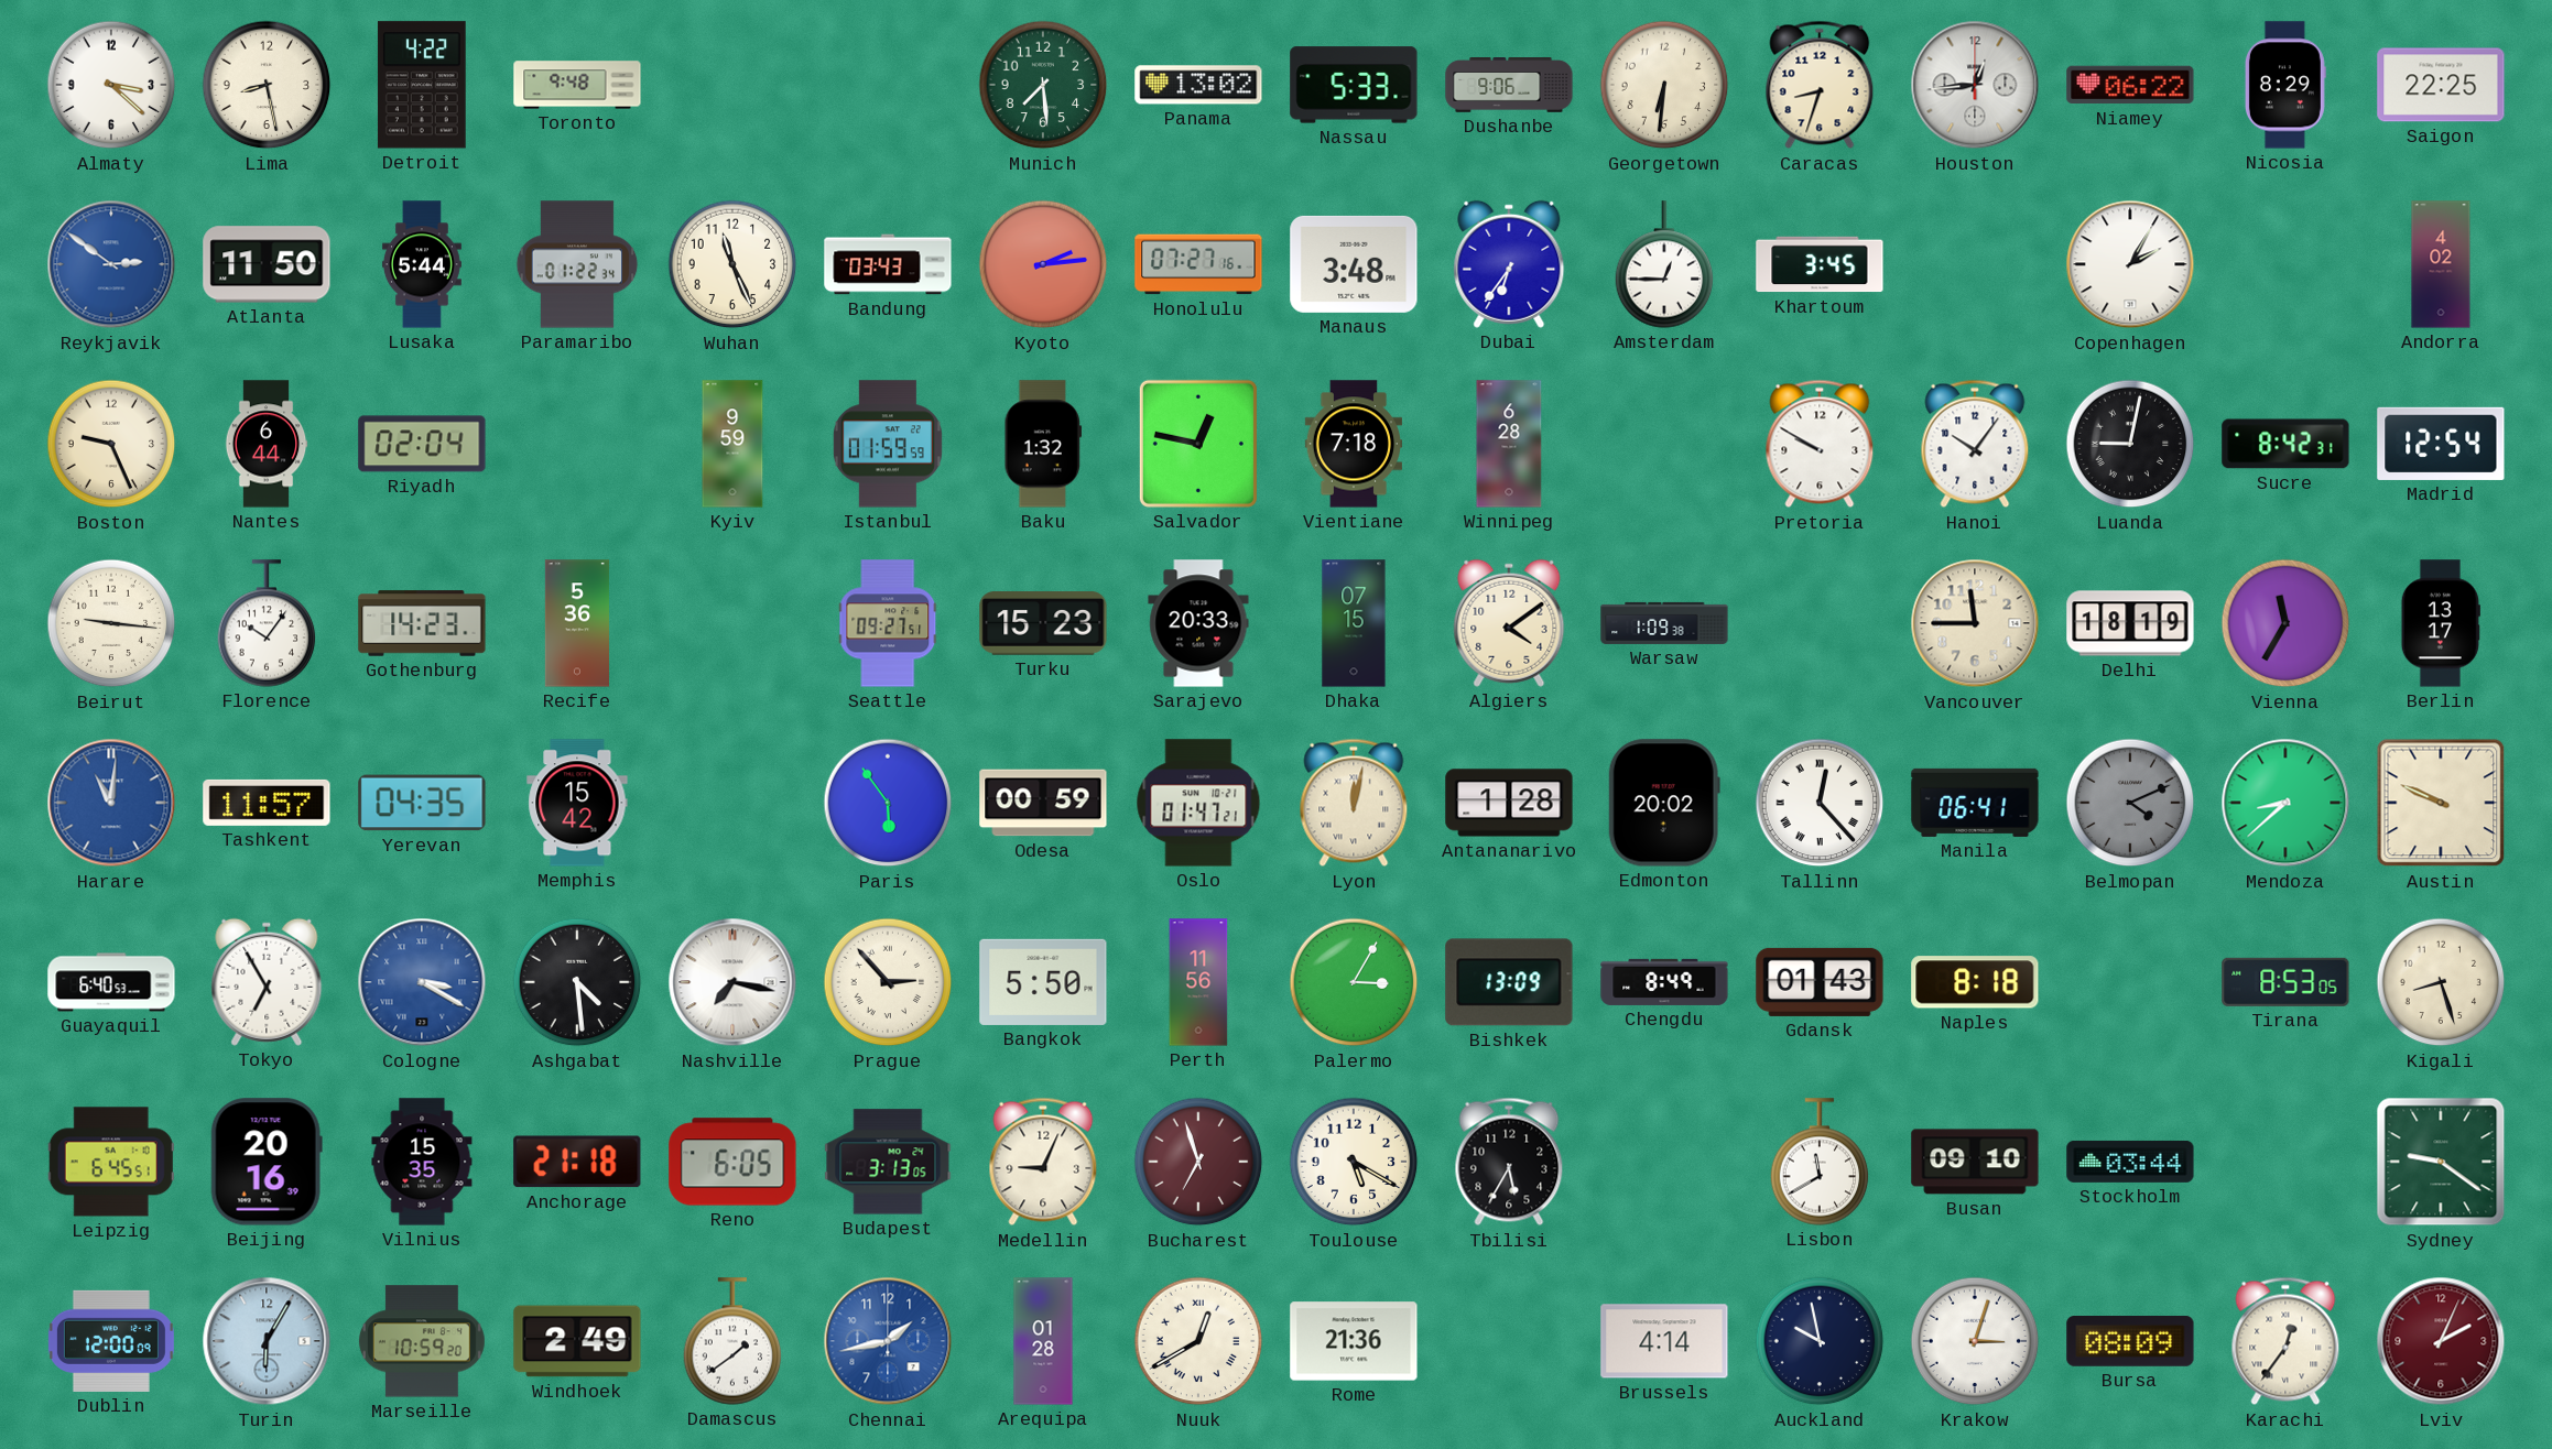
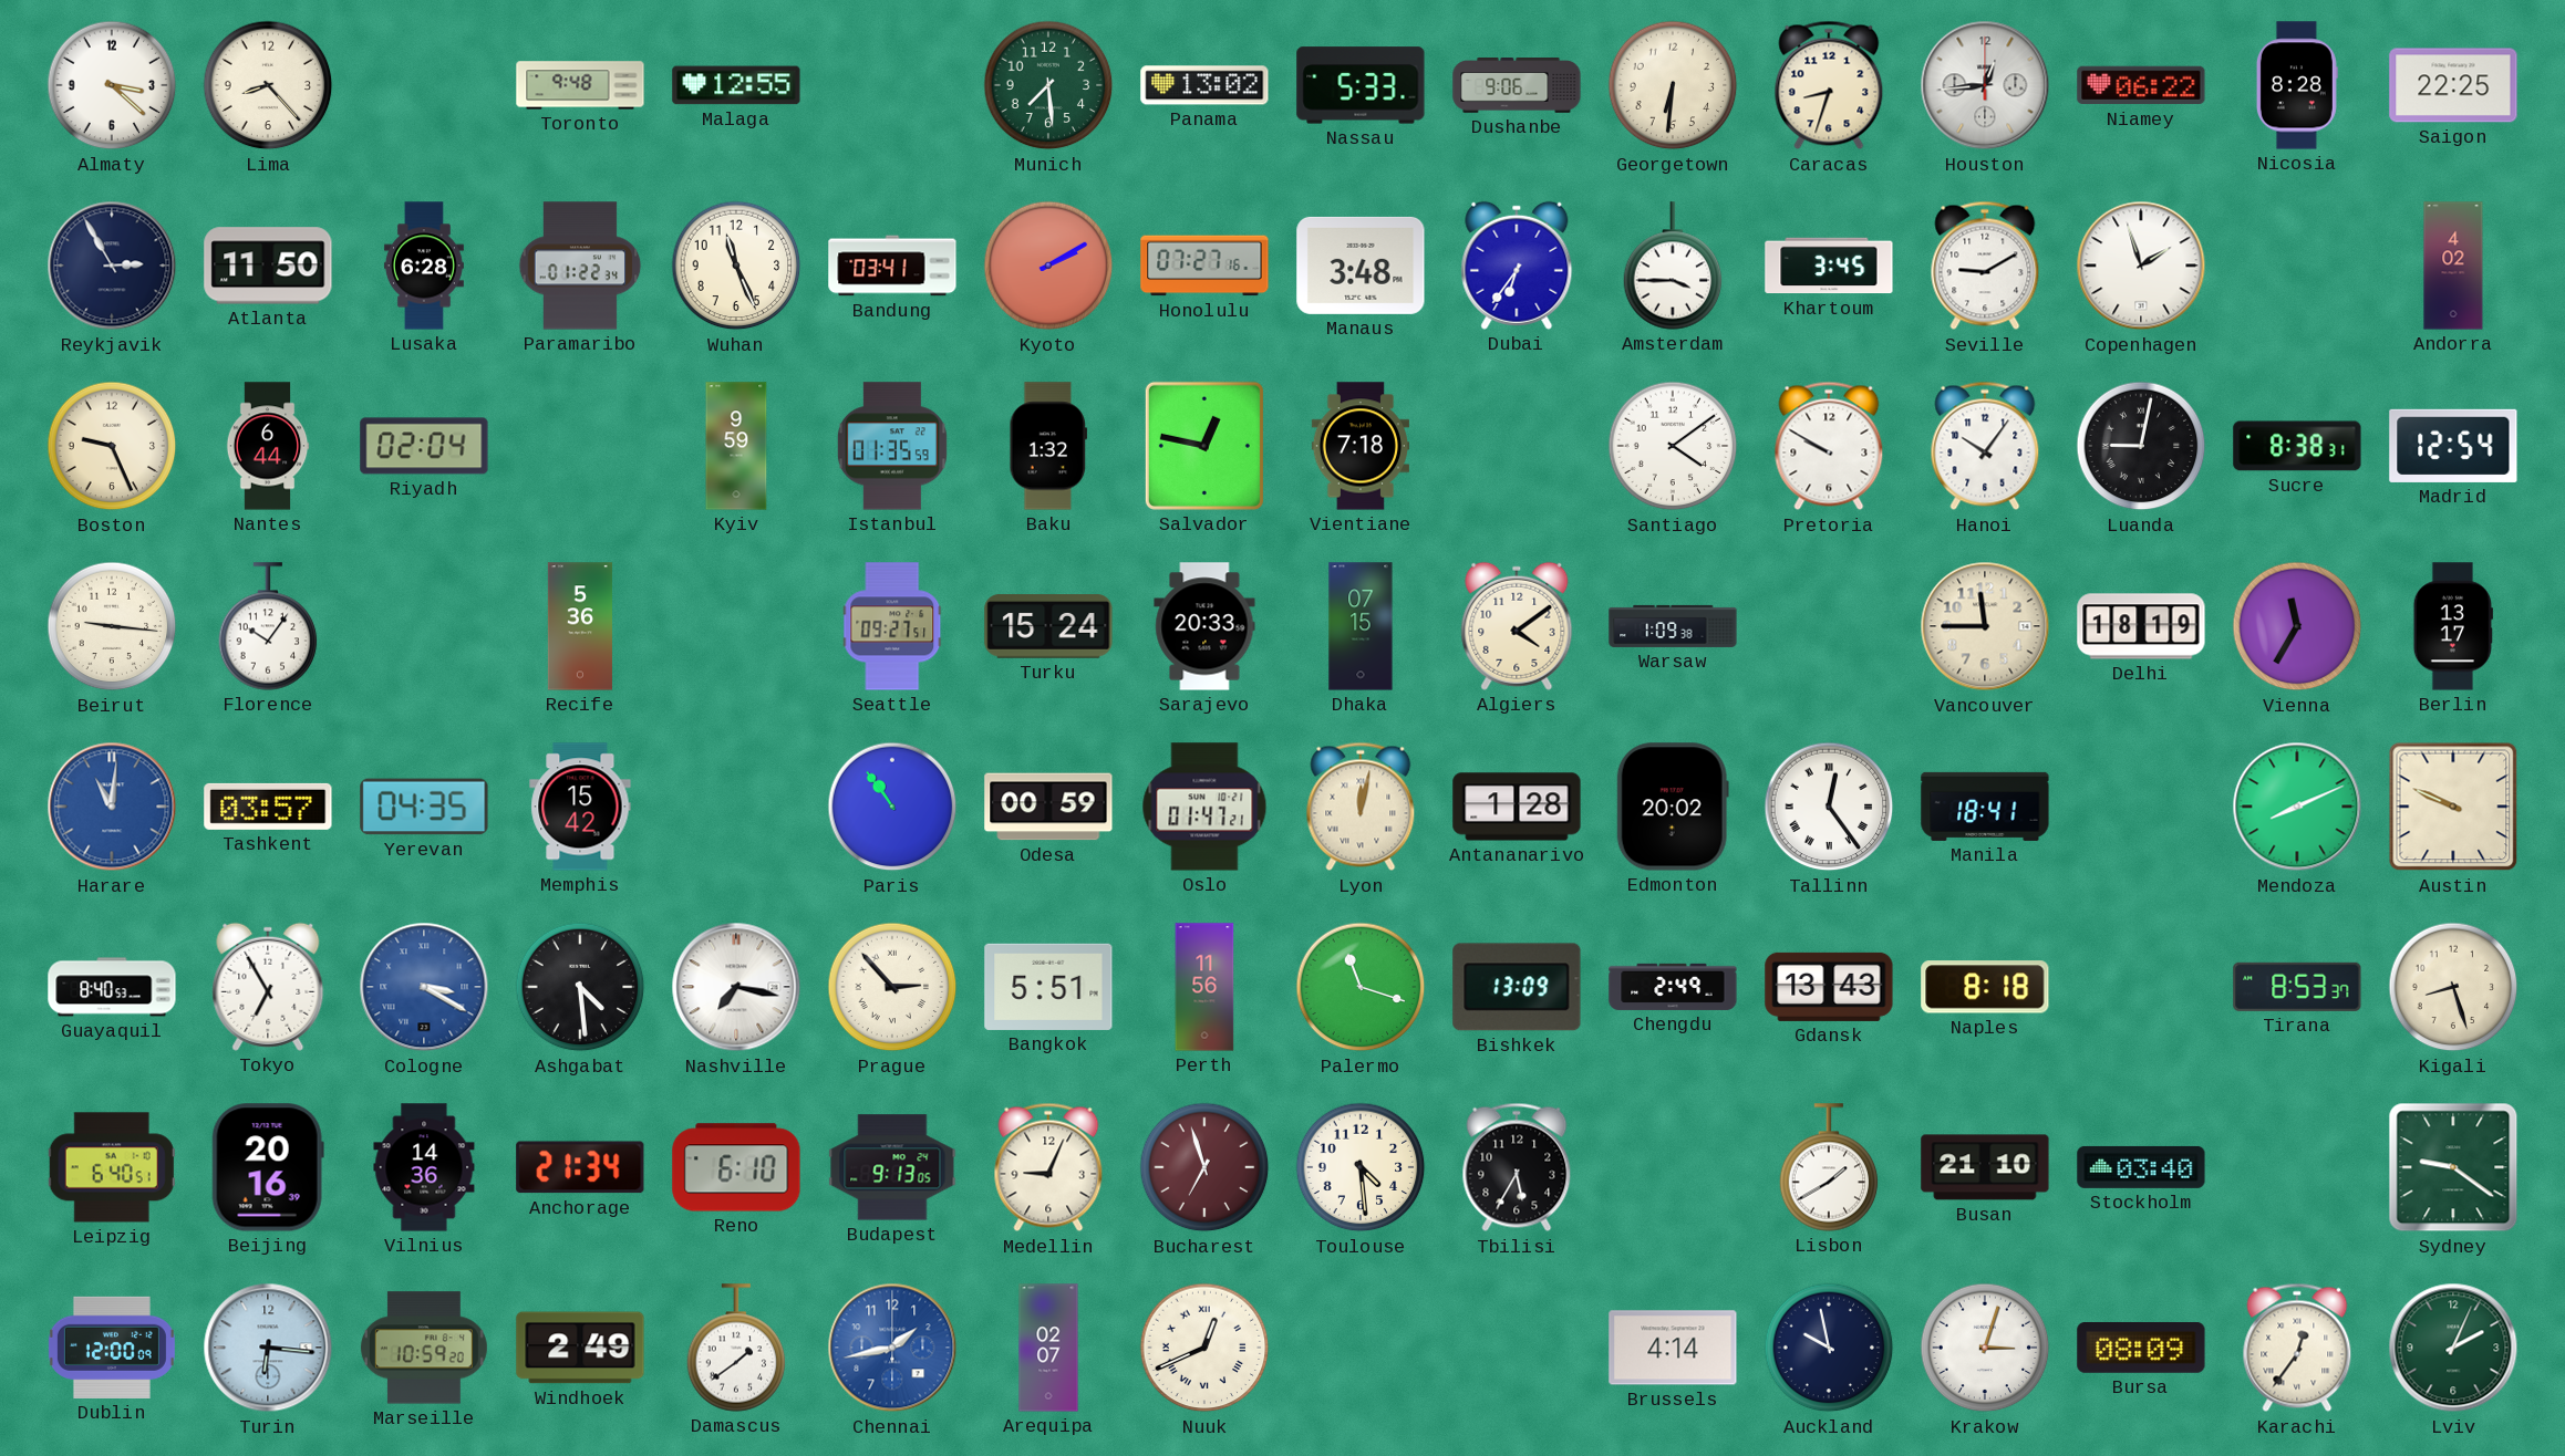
Lima: 8:28 -> 8:23 (268, 85)
Detroit: 4:22 -> none (422, 85)
Malaga: none -> 12:55 (736, 85)
Nicosia: 8:29 -> 8:28 (2297, 85)
Reykjavik: 2:51 -> 2:55 (112, 266)
Reykjavik dial: blue -> navy (112, 266)
Lusaka: 5:44 -> 6:28 (424, 266)
Bandung: 03:43 -> 03:41 (892, 266)
Kyoto: 2:14 -> 2:10 (1048, 266)
Amsterdam: 12:45 -> 3:45 (1673, 266)
Seville: none -> 9:10 (1985, 266)
Copenhagen: 2:05 -> 1:57 (2141, 266)
Istanbul: 01:59 -> 01:35 (892, 446)
Winnipeg: 6:28 -> none (1509, 444)
Santiago: none -> 4:09 (1673, 446)
Sucre: 8:42 -> 8:38 (2297, 446)
Gothenburg: 14:23 -> none (422, 623)
Turku: 15:23 -> 15:24 (1048, 626)
Tashkent: 11:57 -> 03:57 (268, 807)
Paris: 5:54 -> 10:54 (892, 807)
Tallinn: 12:23 -> 12:24 (1829, 807)
Manila: 06:41 -> 18:41 (1985, 807)
Belmopan: 4:11 -> none (2130, 803)
Mendoza: 8:38 -> 8:11 (2297, 807)
Guayaquil: 6:40 -> 8:40 (112, 987)
Bangkok: 5:50 -> 5:51 (1048, 987)
Palermo: 3:05 -> 11:18 (1361, 987)
Chengdu: 8:49 -> 2:49 (1673, 987)
Gdansk: 01:43 -> 13:43 (1829, 987)
Tirana: 8:53:05 -> 8:53:37 (2297, 987)
Leipzig: 6:45 -> 6:40 (112, 1167)
Vilnius: 15:35 -> 14:36 (424, 1167)
Anchorage: 21:18 -> 21:34 (580, 1167)
Reno: 6:05 -> 6:10 (736, 1167)
Budapest: 3:13 -> 9:13 (892, 1167)
Toulouse: 5:20 -> 4:29 (1361, 1167)
Lisbon: 11:40 -> 1:40 (1829, 1167)
Busan: 09:10 -> 21:10 (1985, 1167)
Stockholm: 03:44 -> 03:40 (2141, 1167)
Turin: 6:05 -> 6:16 (268, 1348)
Arequipa: 01:28 -> 02:07 (1048, 1348)
Nuuk: 12:40 -> 12:41 (1204, 1348)
Rome: 21:36 -> none (1354, 1341)
Lviv dial: burgundy -> green (2453, 1348)
